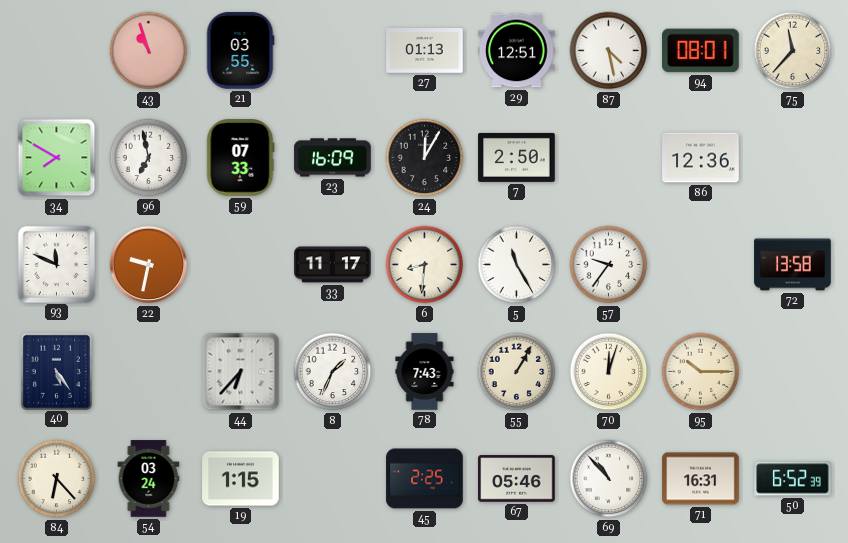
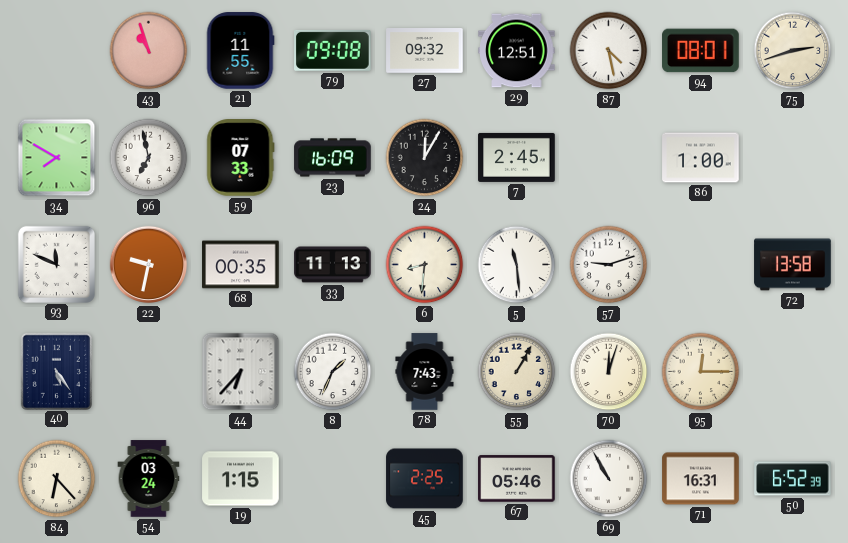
21: 03:55 -> 11:55 (240, 51)
79: none -> 09:08 (333, 50)
27: 01:13 -> 09:32 (425, 51)
75: 11:37 -> 2:42 (793, 51)
7: 2:50 -> 2:45 (517, 157)
86: 12:36 -> 1:00 (701, 158)
68: none -> 00:35 (241, 265)
33: 11:17 -> 11:13 (333, 265)
5: 11:25 -> 11:29 (517, 265)
57: 9:36 -> 9:12 (609, 265)
95: 10:15 -> 12:15 (701, 372)
69: 10:53 -> 10:55 (609, 479)
